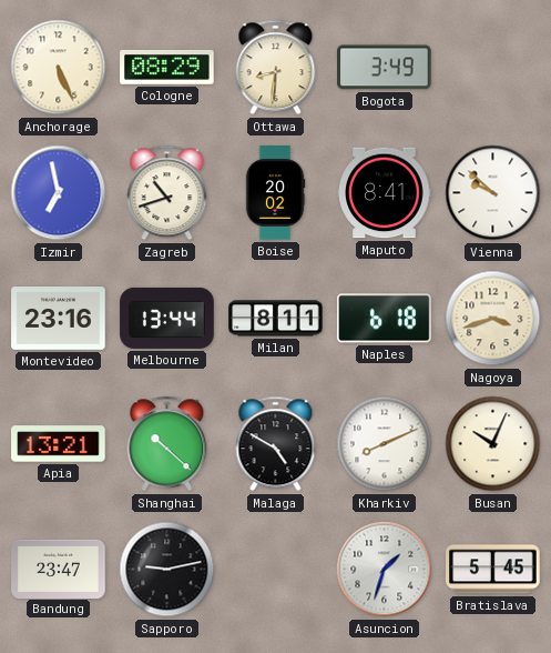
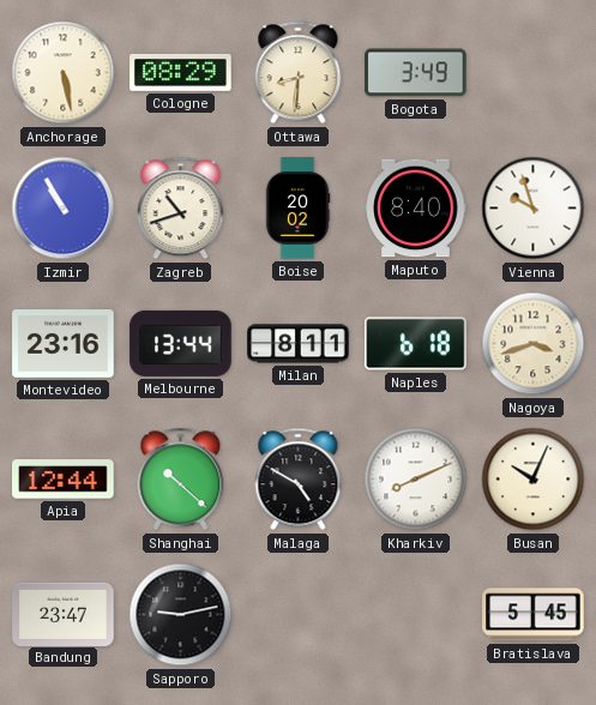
Anchorage: 5:26 -> 5:28 (64, 73)
Izmir: 6:58 -> 10:55 (64, 209)
Maputo: 8:41 -> 8:40 (416, 209)
Vienna: 9:52 -> 9:57 (534, 209)
Apia: 13:21 -> 12:44 (64, 480)
Asuncion: 1:33 -> none (385, 570)
